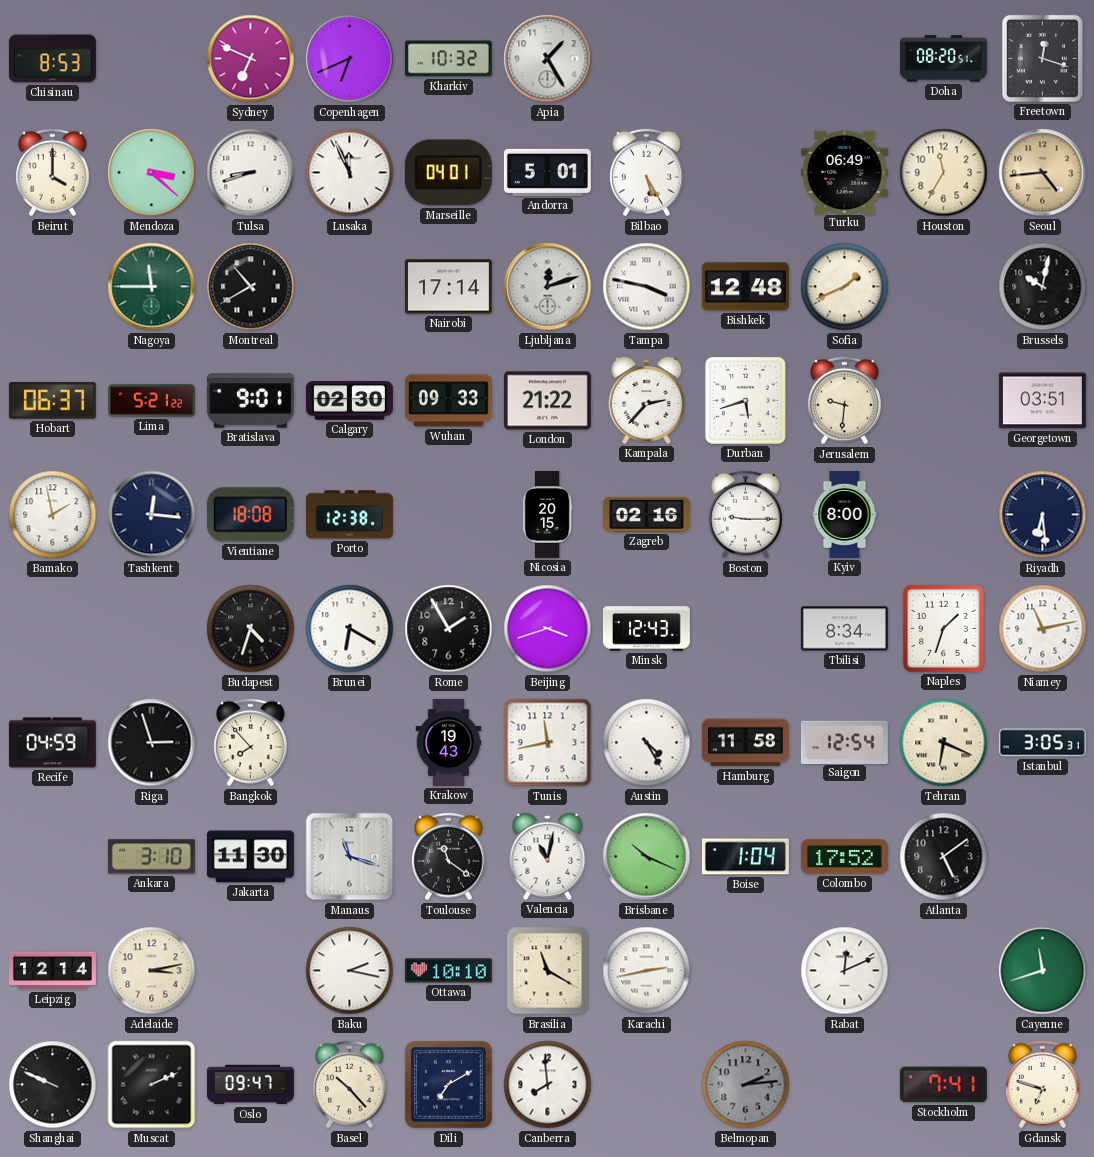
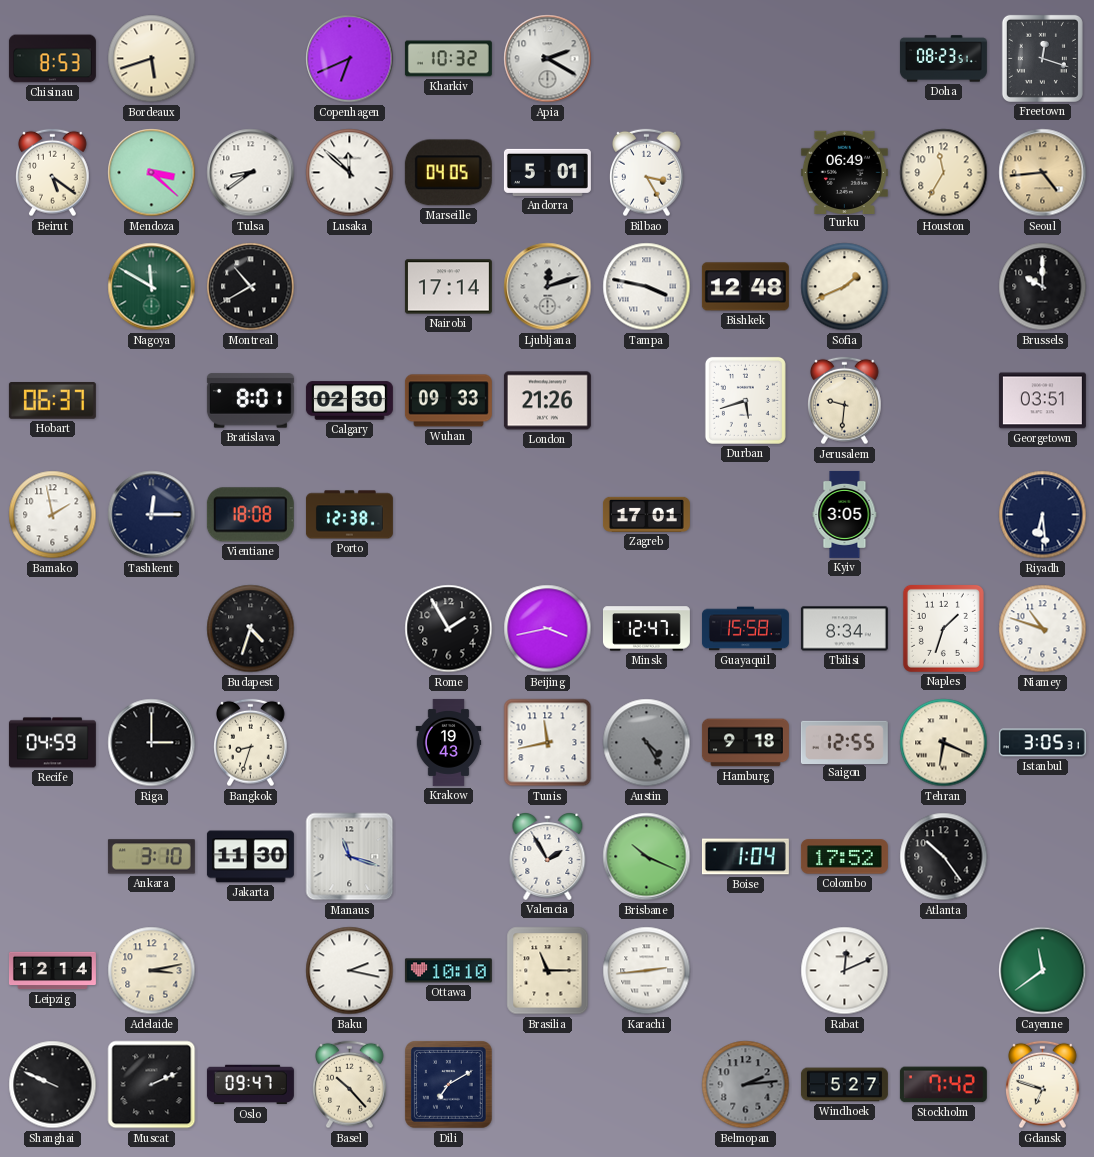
Bordeaux: none -> 5:42 (152, 59)
Sydney: 6:49 -> none (251, 59)
Apia: 1:25 -> 2:20 (548, 59)
Doha: 08:20 -> 08:23 (943, 59)
Beirut: 4:00 -> 5:21 (53, 173)
Tulsa: 8:42 -> 8:39 (251, 173)
Lusaka: 11:56 -> 11:52 (350, 173)
Marseille: 04:01 -> 04:05 (448, 173)
Bilbao: 5:25 -> 3:25 (647, 173)
Nagoya: 11:45 -> 11:50 (152, 287)
Brussels: 10:02 -> 10:00 (1043, 287)
Lima: 5:21 -> none (151, 401)
Bratislava: 9:01 -> 8:01 (250, 401)
London: 21:22 -> 21:26 (547, 401)
Kampala: 2:37 -> none (647, 401)
Tashkent: 12:16 -> 12:15 (152, 515)
Nicosia: 20:15 -> none (547, 514)
Zagreb: 02:16 -> 17:01 (646, 514)
Boston: 9:15 -> none (746, 515)
Kyiv: 8:00 -> 3:05 (845, 514)
Brunei: 6:20 -> none (350, 629)
Beijing: 3:42 -> 3:43 (548, 629)
Minsk: 12:43 -> 12:47 (646, 629)
Guayaquil: none -> 15:58 (745, 629)
Niamey: 11:13 -> 10:48 (1043, 629)
Riga: 2:57 -> 3:00 (152, 743)
Bangkok: 7:53 -> 8:33 (251, 743)
Austin dial: white -> grey (647, 743)
Hamburg: 11:58 -> 9:18 (745, 743)
Saigon: 12:54 -> 12:55 (844, 742)
Toulouse: 11:21 -> none (449, 857)
Valencia: 11:02 -> 1:55 (548, 857)
Atlanta: 5:09 -> 10:24 (944, 857)
Brasilia: 11:20 -> 11:15 (548, 971)
Karachi: 2:43 -> 2:44 (647, 971)
Cayenne: 11:42 -> 11:39 (1043, 971)
Canberra: 7:59 -> none (548, 1085)
Windhoek: none -> 5:27 (844, 1085)
Stockholm: 7:41 -> 7:42 (943, 1085)
